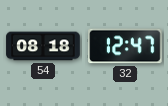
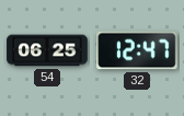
54: 08:18 -> 06:25 (47, 50)
